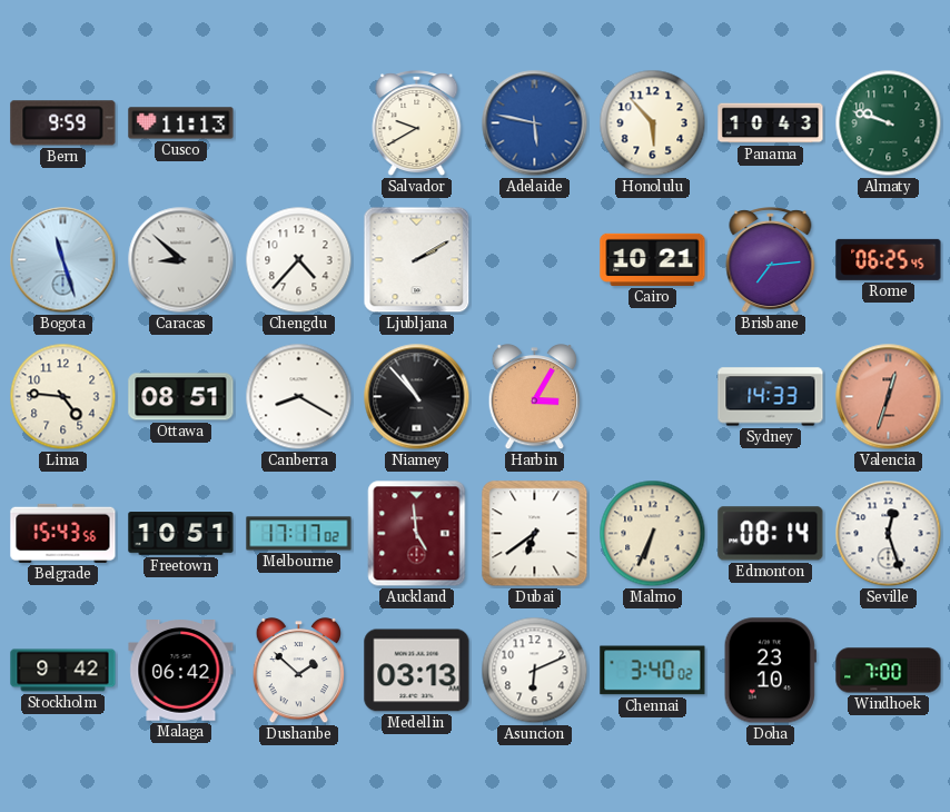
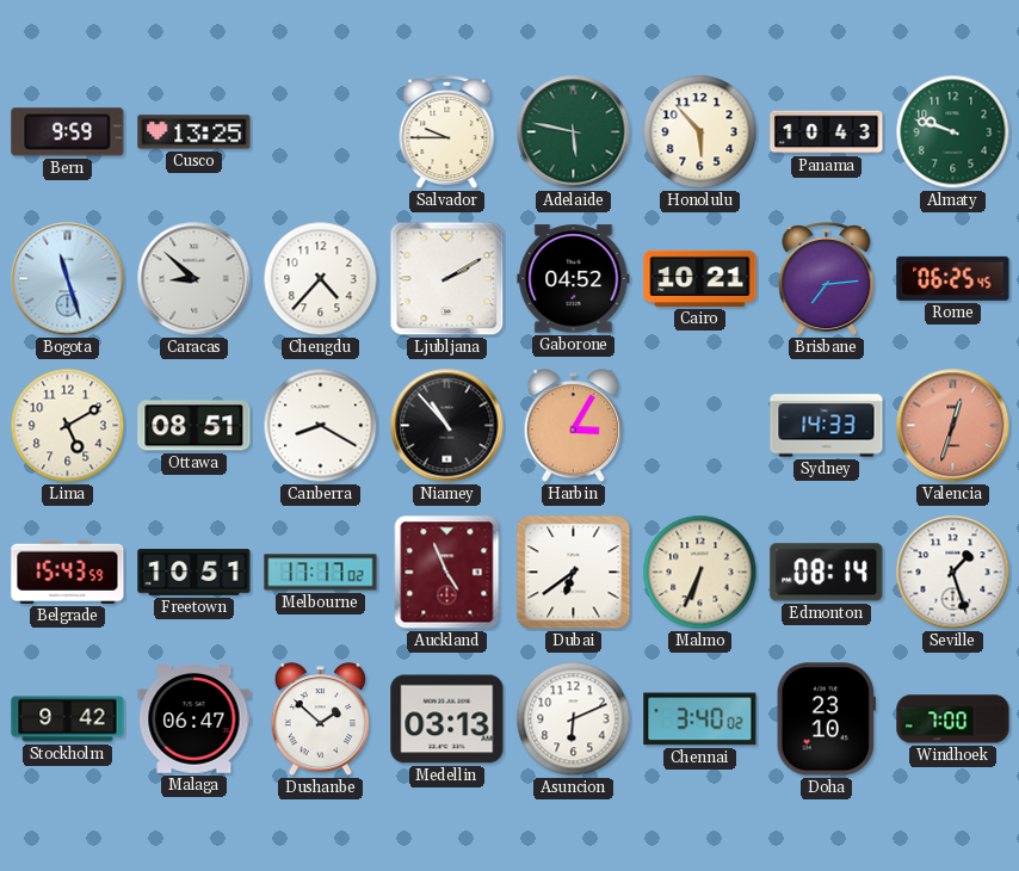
Cusco: 11:13 -> 13:25 (194, 132)
Salvador: 9:40 -> 9:45 (447, 132)
Adelaide dial: blue -> green (574, 132)
Gaborone: none -> 04:52 (574, 279)
Lima: 4:46 -> 5:10 (68, 426)
Belgrade: 15:43:56 -> 15:43:59 (68, 572)
Auckland: 4:59 -> 4:56 (447, 573)
Seville: 12:27 -> 1:27 (953, 573)
Malaga: 06:42 -> 06:47 (194, 719)
